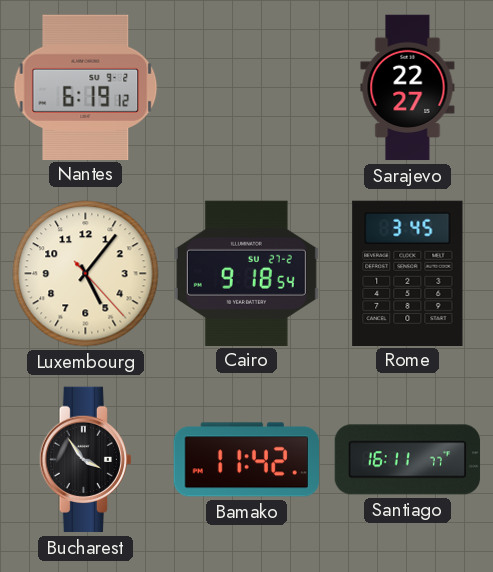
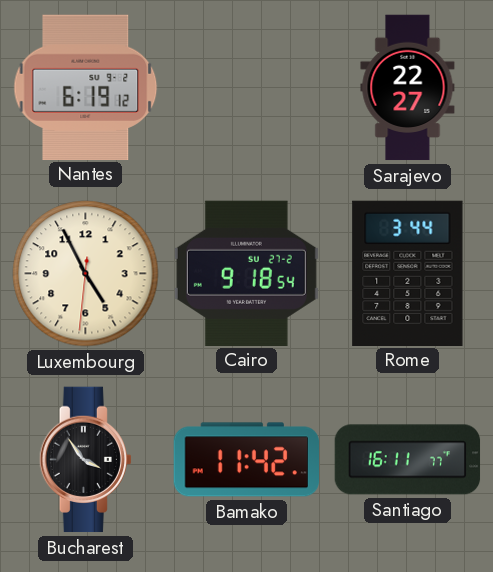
Luxembourg: 5:06 -> 4:55 (86, 274)
Rome: 3:45 -> 3:44 (408, 273)
